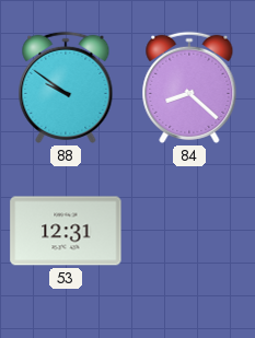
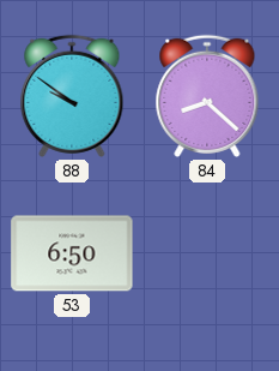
53: 12:31 -> 6:50 (72, 253)
